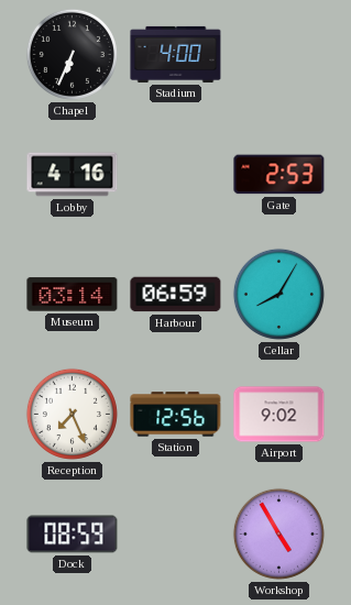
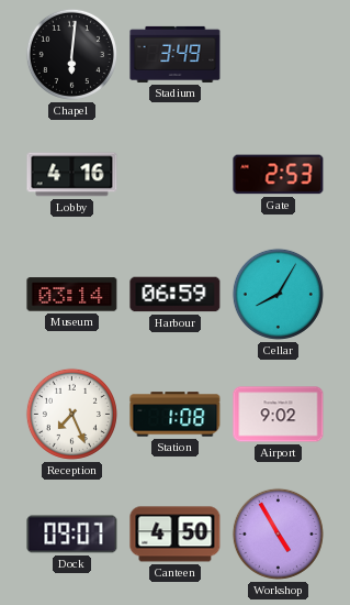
Chapel: 6:34 -> 6:01 (71, 54)
Stadium: 4:00 -> 3:49 (176, 54)
Station: 12:56 -> 1:08 (176, 415)
Dock: 08:59 -> 09:07 (72, 535)
Canteen: none -> 4:50 (176, 535)
